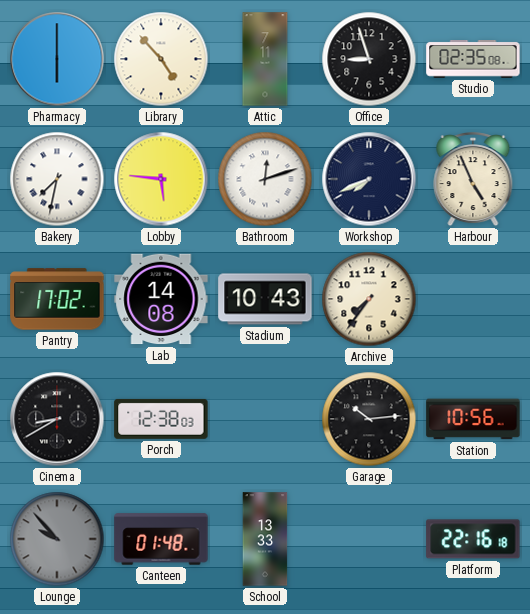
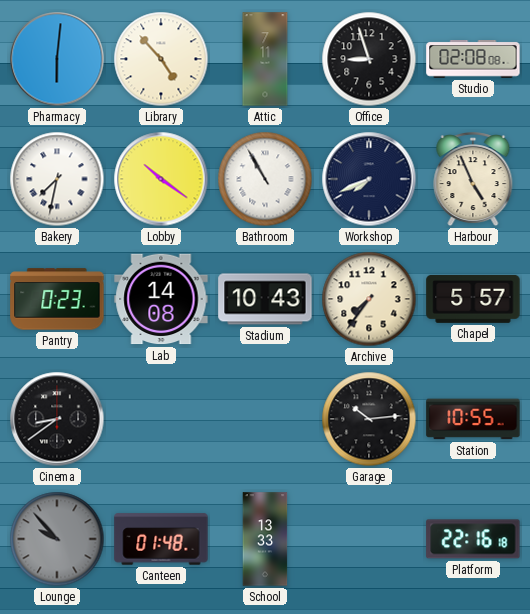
Pharmacy: 6:00 -> 6:01 (57, 59)
Studio: 02:35 -> 02:08 (473, 60)
Lobby: 5:46 -> 10:21 (161, 179)
Bathroom: 12:12 -> 10:55 (265, 179)
Pantry: 17:02 -> 0:23 (57, 299)
Chapel: none -> 5:57 (473, 299)
Cinema: 8:40 -> 8:39 (57, 419)
Porch: 12:38 -> none (161, 419)
Station: 10:56 -> 10:55 (473, 419)
